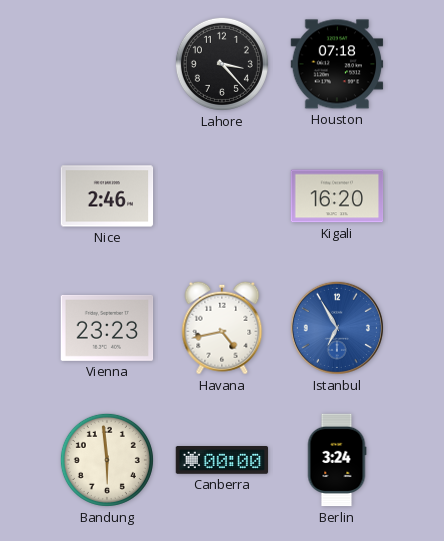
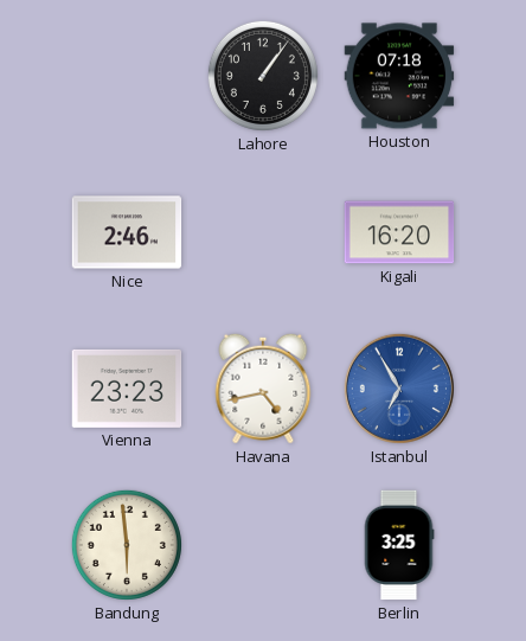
Lahore: 3:23 -> 1:06 (263, 76)
Canberra: 00:00 -> none (222, 461)
Berlin: 3:24 -> 3:25 (399, 545)
